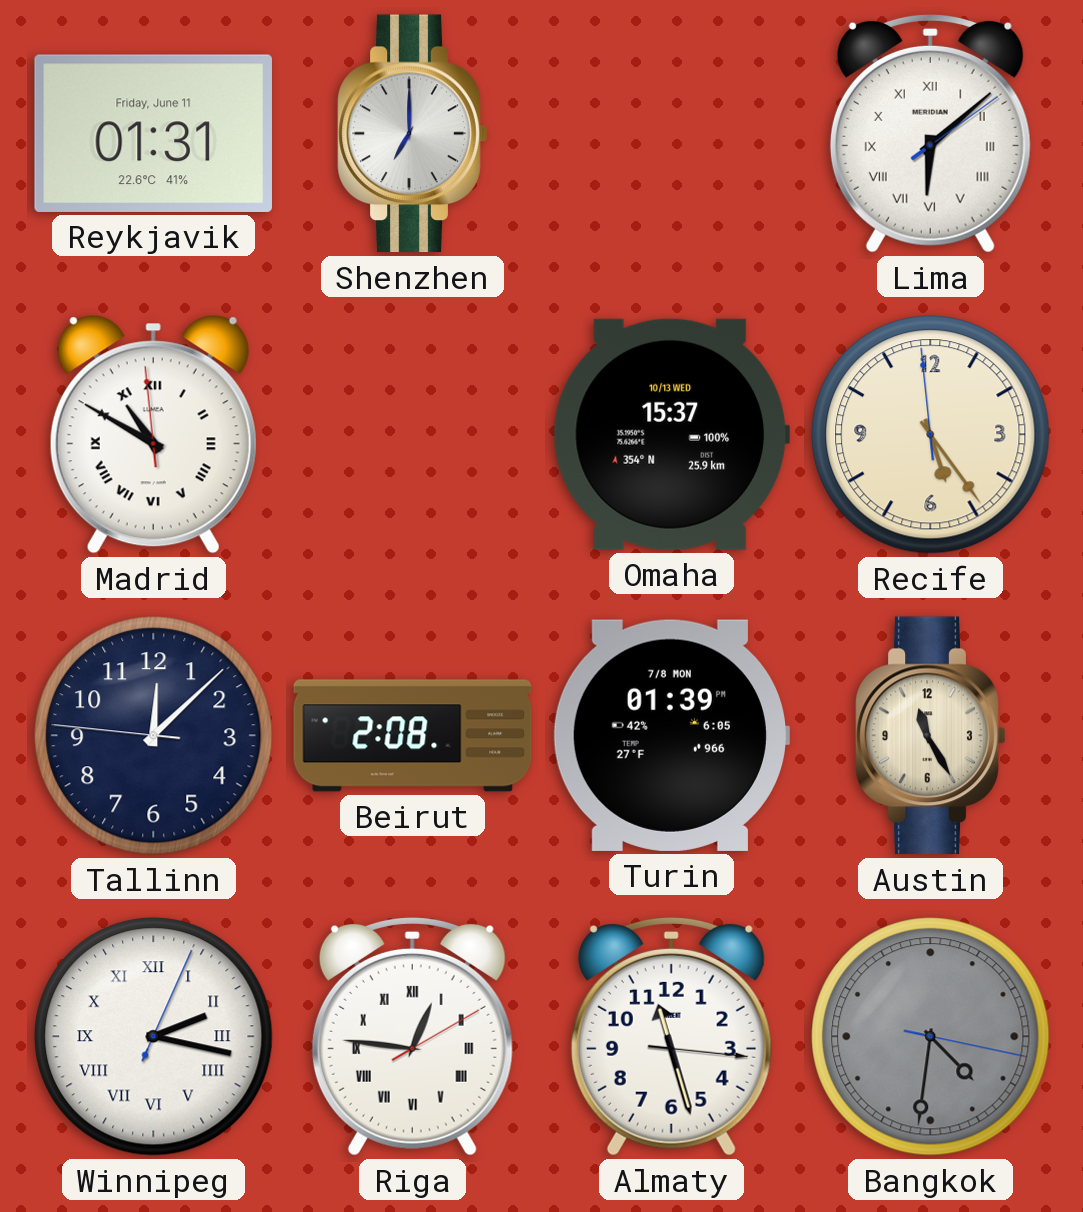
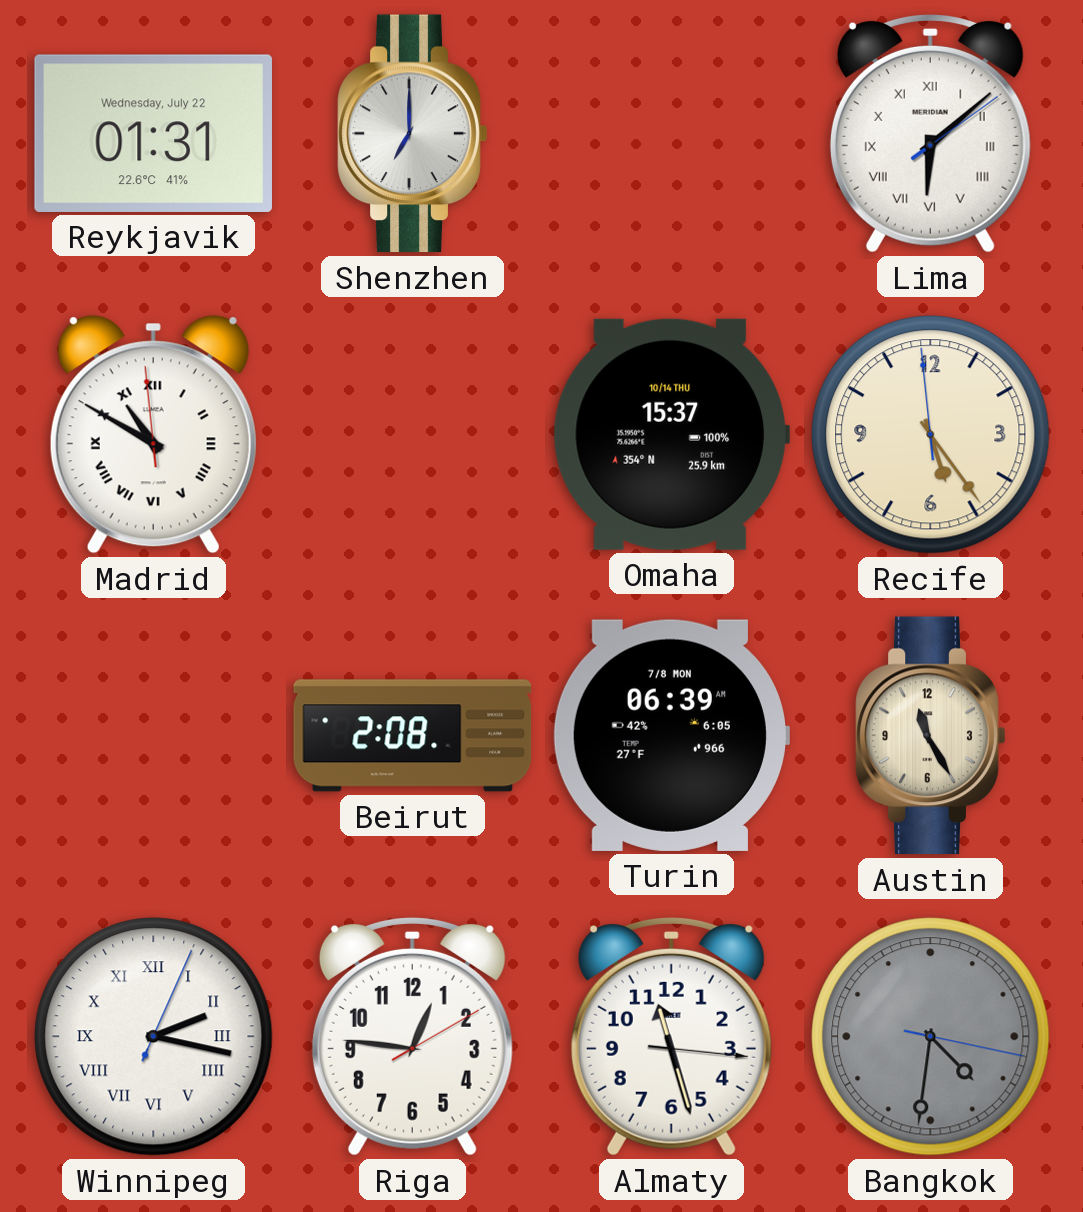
Reykjavik date: Friday, June 11 -> Wednesday, July 22 (153, 133)
Omaha date: 10/13 WED -> 10/14 THU (671, 434)
Tallinn: 12:07 -> none (154, 736)
Turin: 01:39 -> 06:39 (671, 735)
Riga numerals: Roman -> Arabic (412, 1036)
